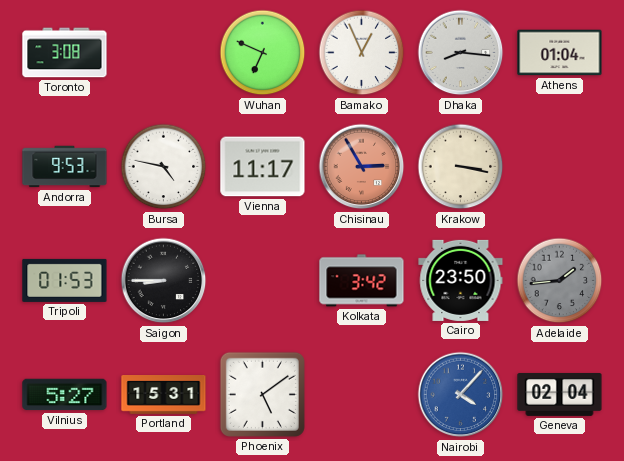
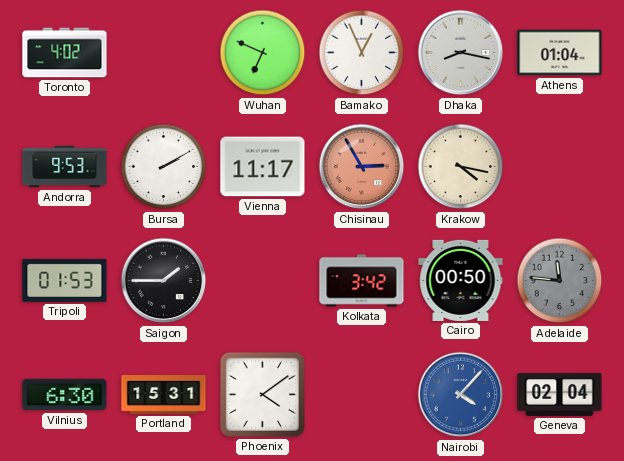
Toronto: 3:08 -> 4:02 (65, 53)
Dhaka: 8:16 -> 8:17 (461, 53)
Bursa: 4:47 -> 2:10 (164, 167)
Krakow: 3:17 -> 4:17 (461, 167)
Saigon: 8:45 -> 1:45 (164, 281)
Cairo: 23:50 -> 00:50 (461, 280)
Adelaide: 1:44 -> 11:46 (560, 281)
Vilnius: 5:27 -> 6:30 (65, 395)
Phoenix: 5:09 -> 4:09 (262, 394)
